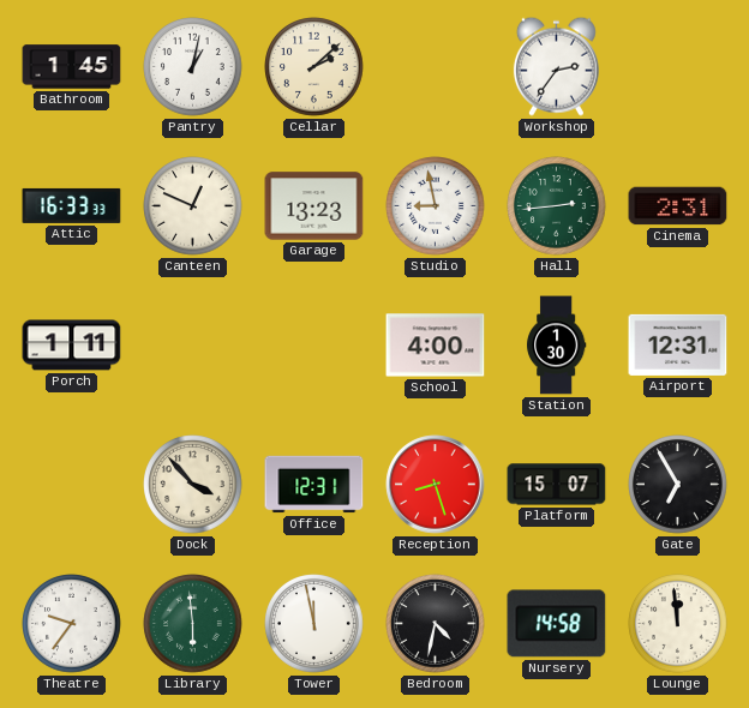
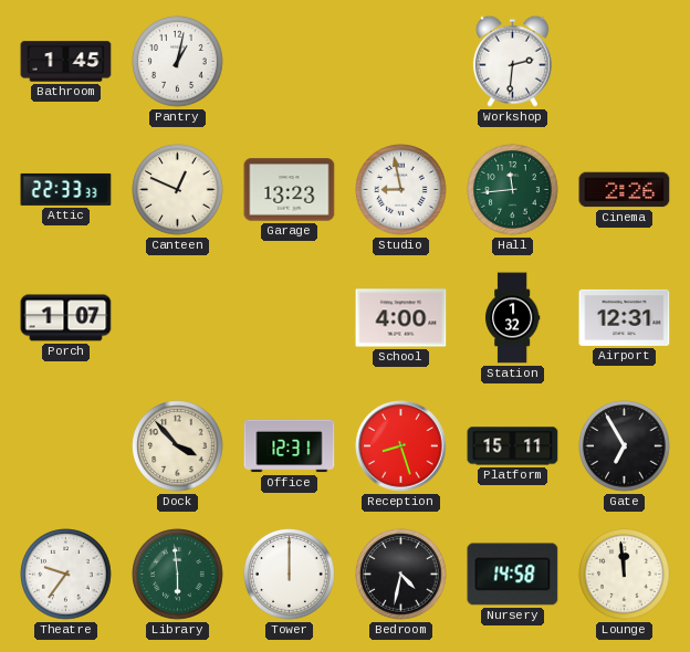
Cellar: 2:08 -> none (314, 67)
Workshop: 2:36 -> 2:31 (512, 61)
Attic: 16:33 -> 22:33 (66, 189)
Hall: 2:44 -> 11:44 (513, 190)
Cinema: 2:31 -> 2:26 (625, 190)
Porch: 1:11 -> 1:07 (66, 318)
Station: 1:30 -> 1:32 (512, 318)
Platform: 15:07 -> 15:11 (513, 446)
Tower: 11:58 -> 12:00 (290, 575)
